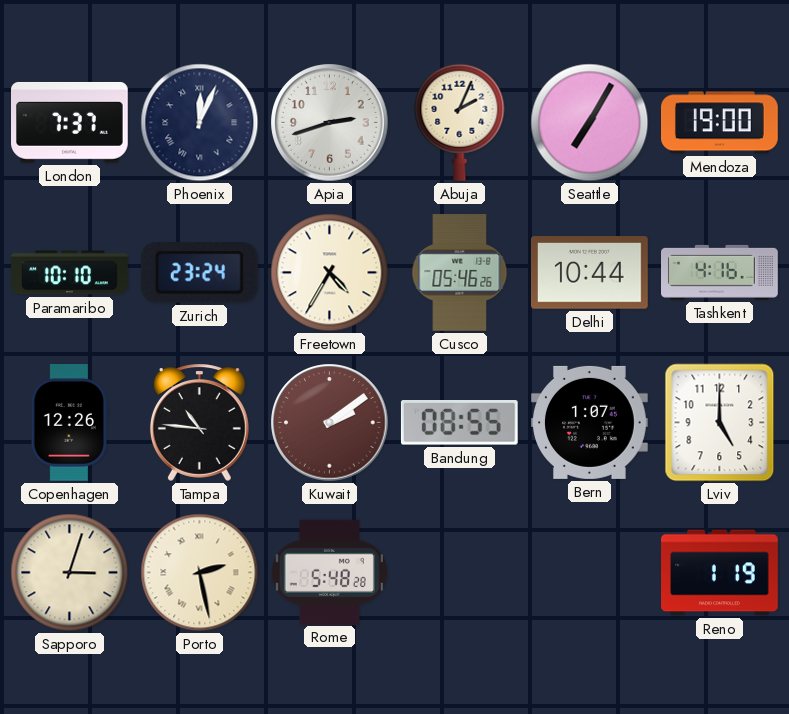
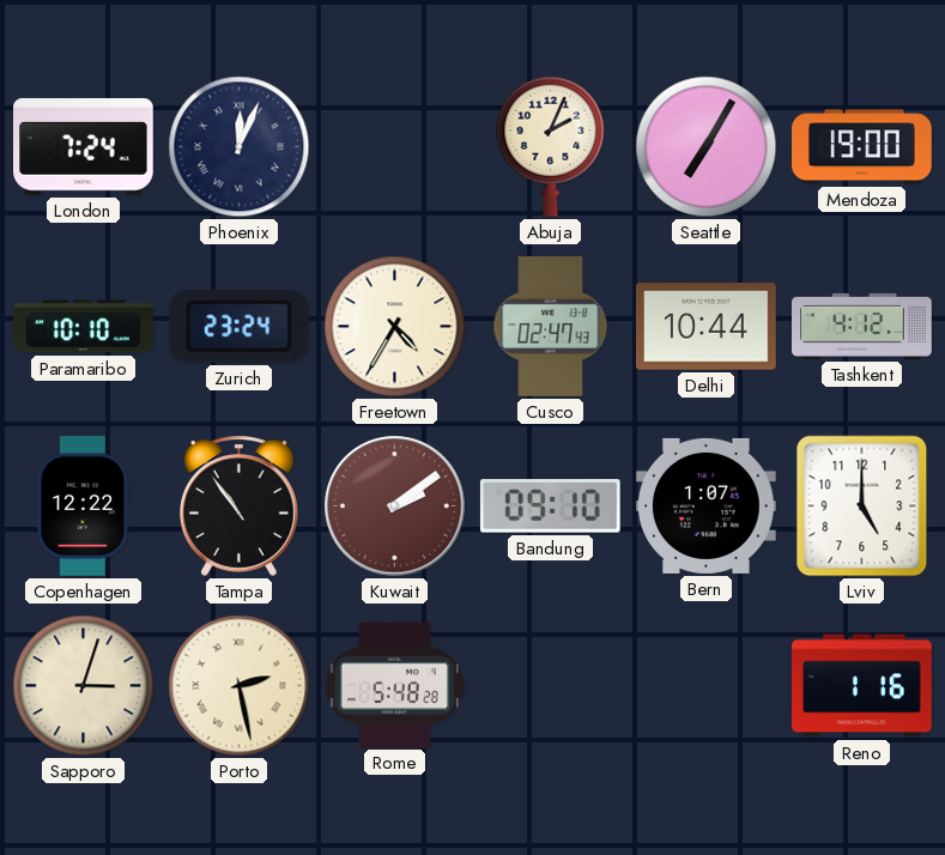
London: 7:37 -> 7:24 (84, 146)
Apia: 2:42 -> none (330, 123)
Cusco: 05:46 -> 02:47 (551, 327)
Tashkent: 4:16 -> 4:12 (862, 326)
Copenhagen: 12:26 -> 12:22 (83, 507)
Tampa: 10:46 -> 10:54 (238, 505)
Bandung: 08:55 -> 09:10 (550, 507)
Reno: 1:19 -> 1:16 (862, 686)
